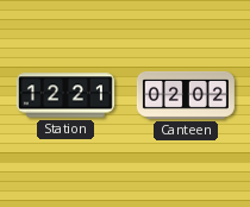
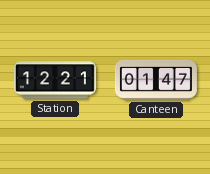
Canteen: 02:02 -> 01:47 (156, 80)
